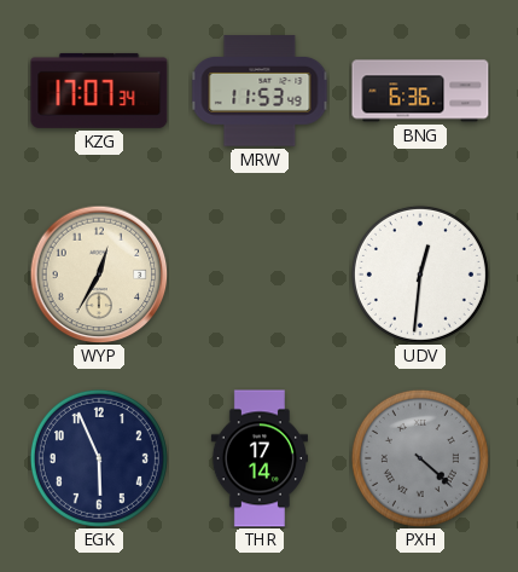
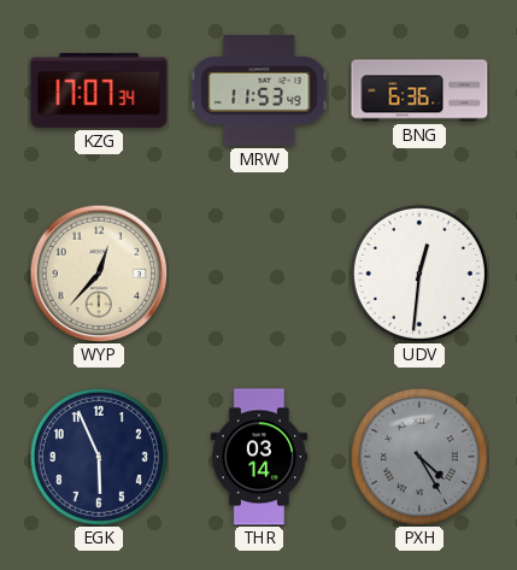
WYP: 12:35 -> 12:37 (99, 274)
THR: 17:14 -> 03:14 (259, 457)
PXH: 4:22 -> 4:25 (419, 457)
